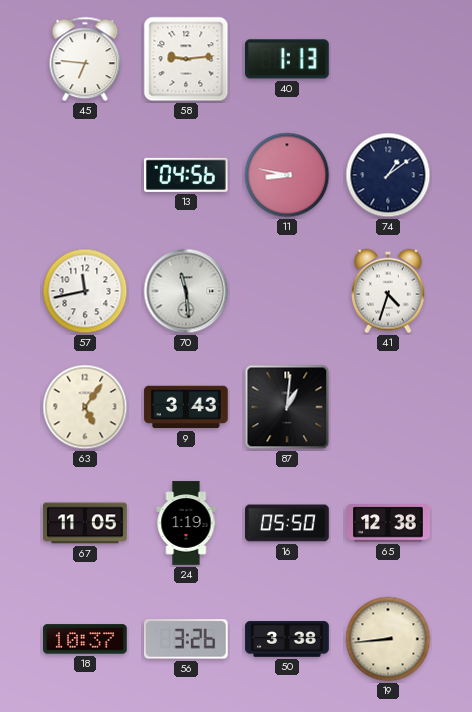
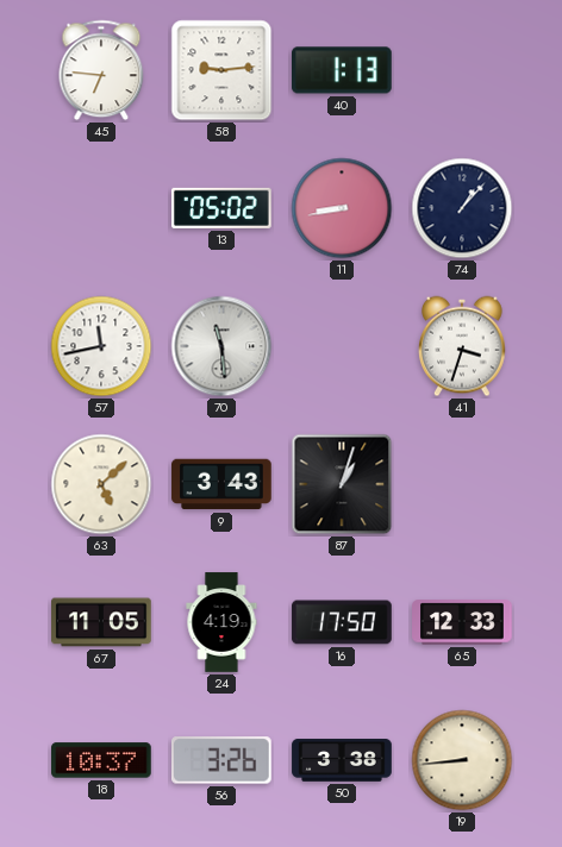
13: 04:56 -> 05:02 (223, 208)
11: 8:47 -> 8:43 (342, 208)
74: 1:09 -> 1:07 (462, 208)
41: 4:33 -> 3:33 (463, 346)
63: 5:06 -> 5:08 (101, 484)
87: 1:01 -> 1:03 (342, 484)
24: 1:19 -> 4:19 (221, 622)
16: 05:50 -> 17:50 (342, 622)
65: 12:38 -> 12:33 (462, 622)
